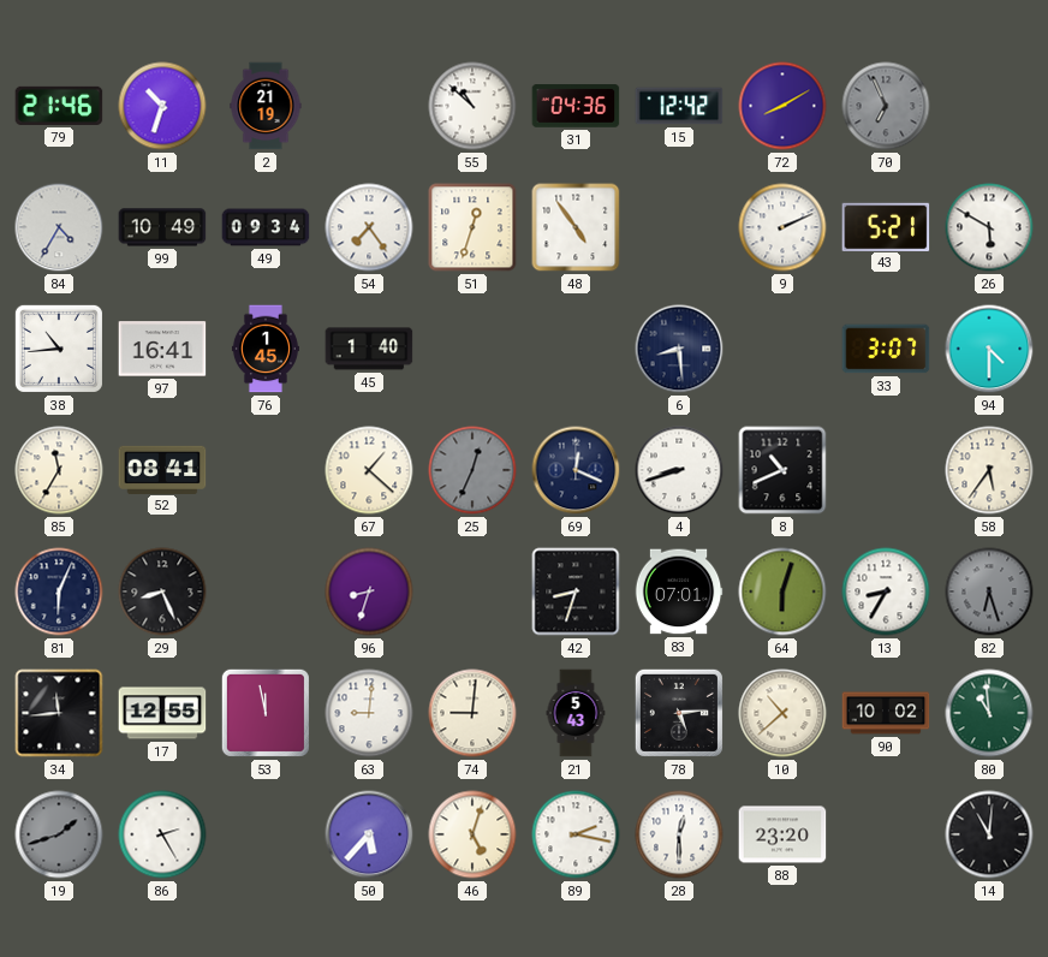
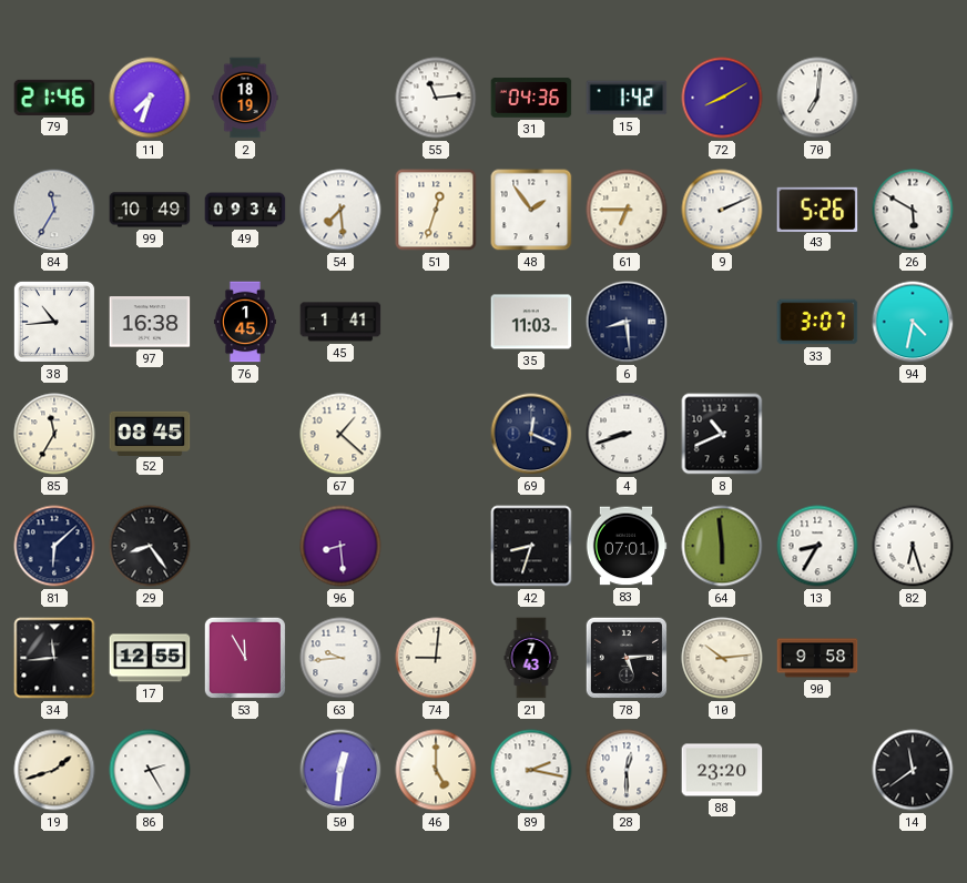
11: 10:33 -> 7:33 (150, 98)
2: 21:19 -> 18:19 (245, 98)
55: 10:52 -> 11:14 (436, 98)
15: 12:42 -> 1:42 (627, 98)
70: 6:56 -> 7:01 (817, 98)
70 dial: grey -> white (817, 98)
84: 4:35 -> 11:35 (54, 210)
54: 7:24 -> 7:29 (340, 210)
48: 4:54 -> 1:54 (531, 210)
61: none -> 6:45 (627, 210)
43: 5:21 -> 5:26 (817, 209)
97: 16:41 -> 16:38 (150, 322)
45: 1:40 -> 1:41 (340, 322)
35: none -> 11:03 (531, 322)
94: 4:30 -> 4:32 (913, 322)
52: 08:41 -> 08:45 (150, 433)
25: 12:34 -> none (472, 470)
58: 5:36 -> none (989, 470)
81: 6:04 -> 6:08 (54, 546)
29: 8:26 -> 8:24 (150, 546)
96: 8:33 -> 8:29 (340, 546)
64: 6:03 -> 5:59 (722, 546)
82 dial: grey -> white (913, 546)
53: 11:58 -> 11:55 (245, 658)
63: 9:01 -> 9:44 (340, 658)
21: 5:43 -> 7:43 (531, 658)
10: 10:38 -> 10:14 (722, 658)
90: 10:02 -> 9:58 (817, 658)
80: 10:59 -> none (989, 713)
19 dial: grey -> cream (54, 770)
50: 5:37 -> 12:31 (340, 770)
46: 5:03 -> 5:00 (436, 770)
14: 11:01 -> 11:39 (913, 770)
